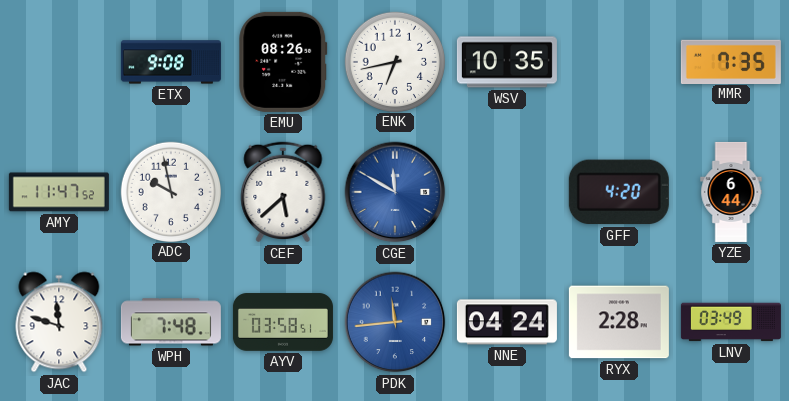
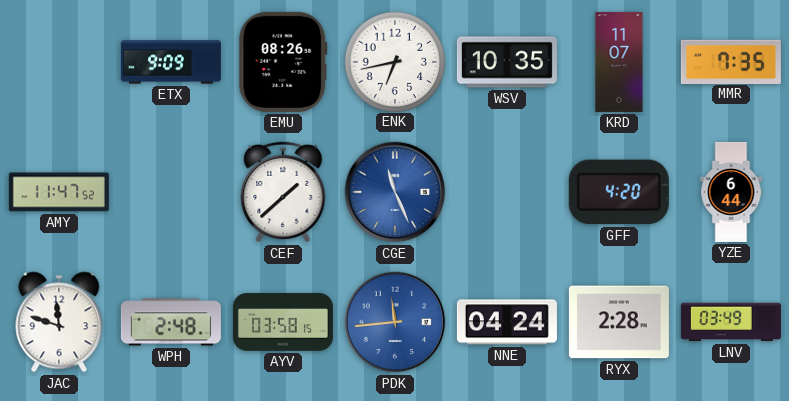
ETX: 9:08 -> 9:09 (171, 62)
KRD: none -> 11:07 (619, 62)
ADC: 9:58 -> none (170, 191)
CEF: 5:38 -> 1:38 (283, 192)
CGE: 11:50 -> 11:26 (395, 192)
WPH: 7:48 -> 2:48 (171, 322)
AYV: 03:58:51 -> 03:58:15 (283, 322)
